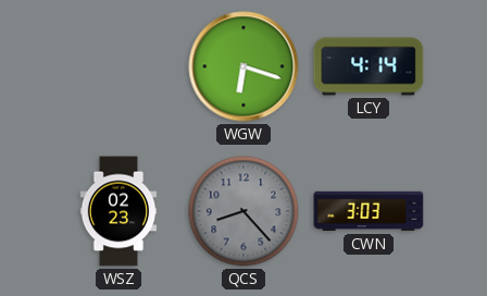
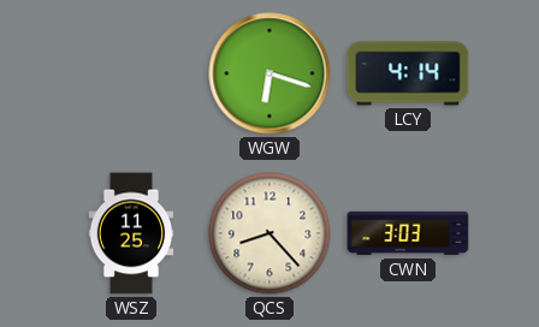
WSZ: 02:23 -> 11:25 (131, 233)
QCS dial: grey -> cream (269, 233)
